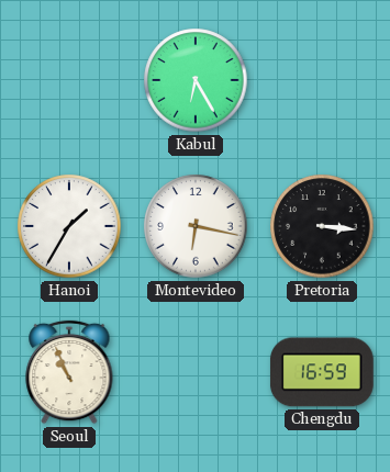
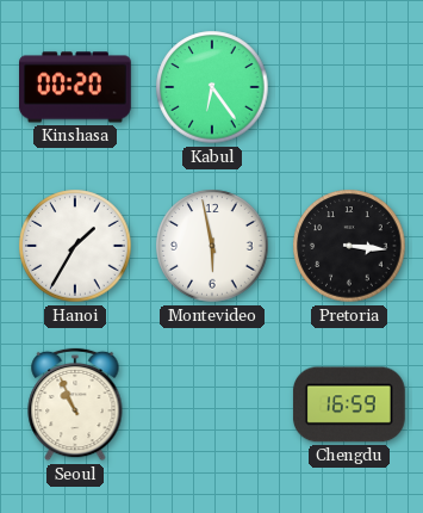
Kinshasa: none -> 00:20 (76, 87)
Kabul: 6:25 -> 6:24 (212, 87)
Montevideo: 6:17 -> 5:58 (212, 246)
